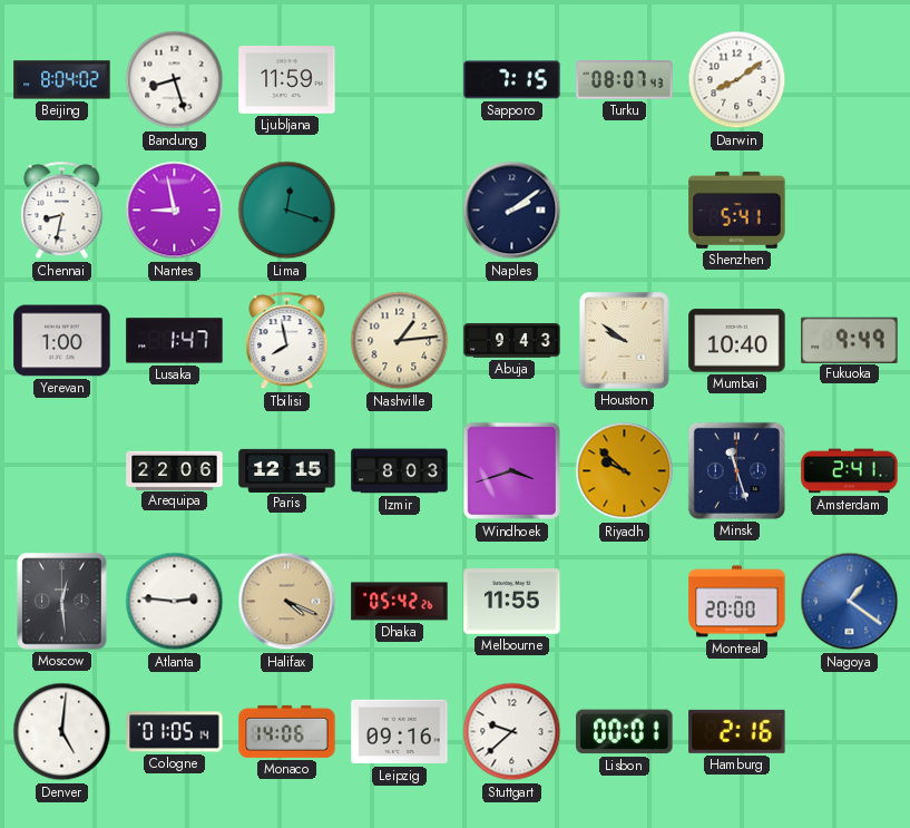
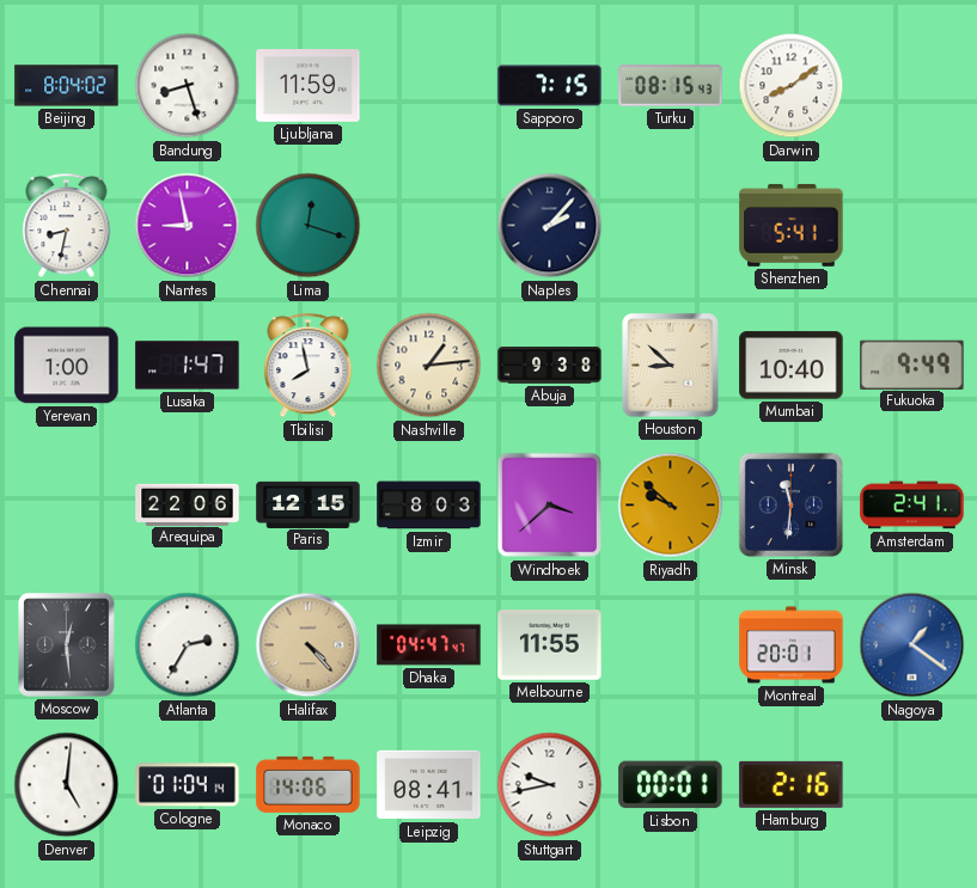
Turku: 08:07 -> 08:15 (671, 86)
Naples: 2:09 -> 2:07 (550, 226)
Abuja: 9:43 -> 9:38 (550, 366)
Houston: 9:51 -> 8:52 (671, 366)
Windhoek: 3:42 -> 3:38 (550, 506)
Minsk: 11:27 -> 11:31 (790, 504)
Atlanta: 2:46 -> 2:35 (188, 645)
Halifax: 4:19 -> 4:23 (309, 645)
Dhaka: 05:42 -> 04:47 (429, 645)
Montreal: 20:00 -> 20:01 (792, 645)
Cologne: 01:05 -> 01:04 (188, 785)
Leipzig: 09:16 -> 08:41 (429, 785)
Stuttgart: 9:38 -> 9:43 (550, 785)
